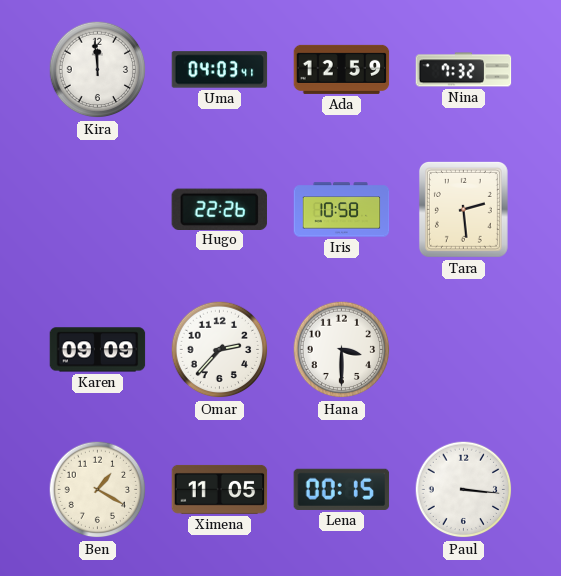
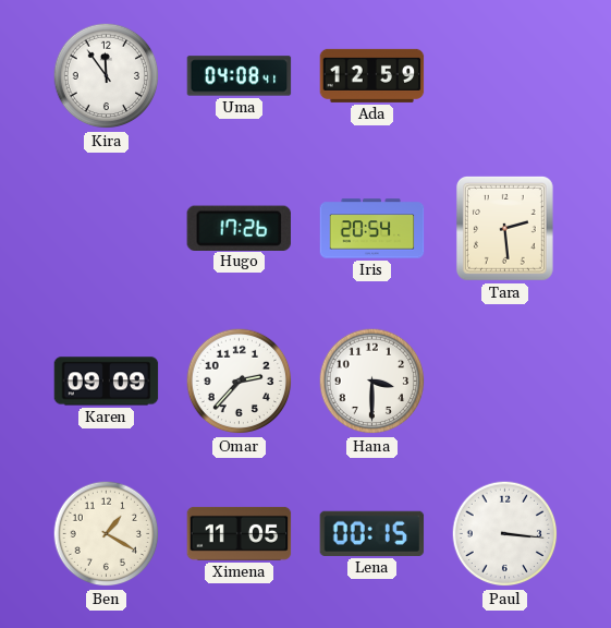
Kira: 11:59 -> 11:54 (107, 76)
Uma: 04:03 -> 04:08 (240, 76)
Nina: 7:32 -> none (464, 70)
Hugo: 22:26 -> 17:26 (239, 228)
Iris: 10:58 -> 20:54 (372, 229)
